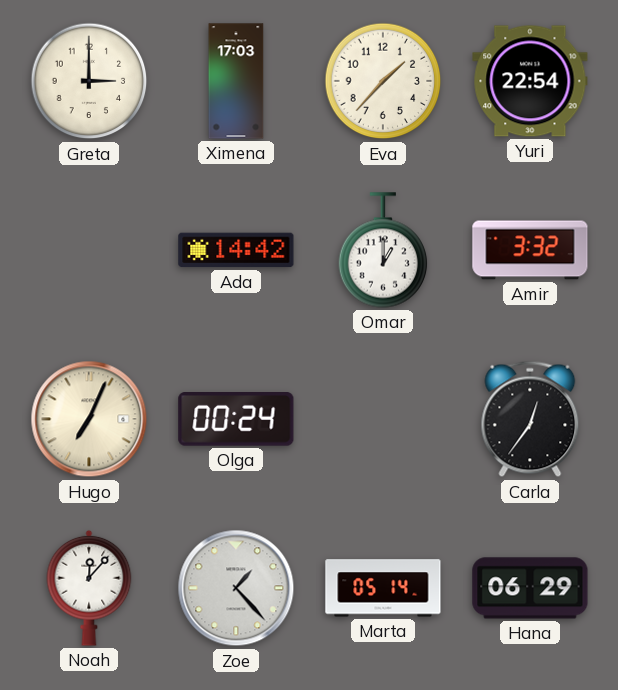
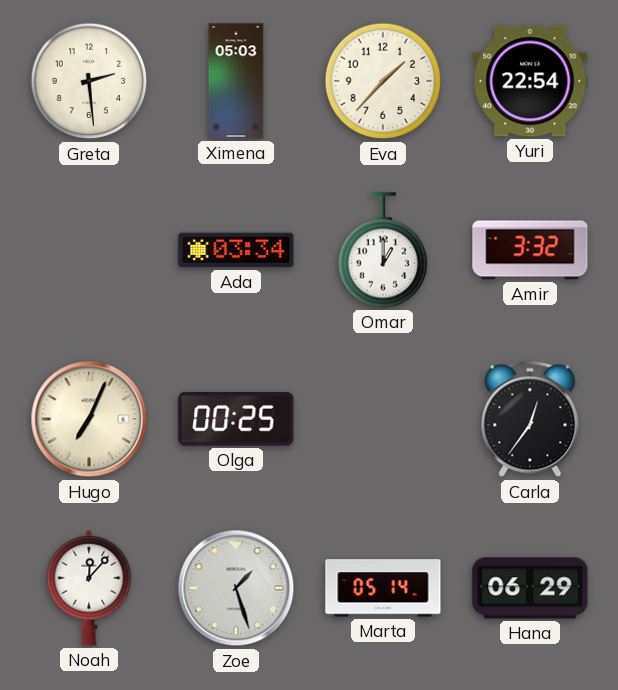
Greta: 3:00 -> 2:29 (89, 81)
Ximena: 17:03 -> 05:03 (236, 81)
Ada: 14:42 -> 03:34 (236, 250)
Olga: 00:24 -> 00:25 (236, 420)
Zoe: 1:23 -> 1:27 (236, 588)
